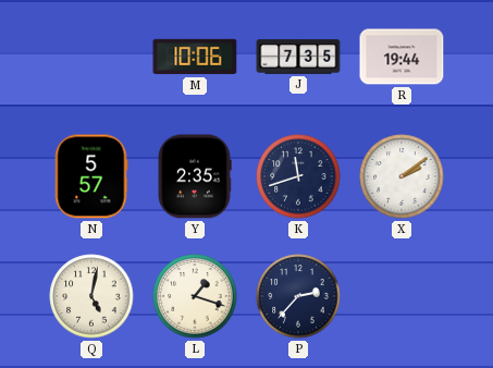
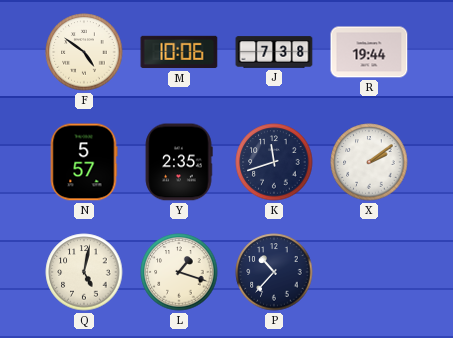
F: none -> 4:51 (84, 52)
J: 7:35 -> 7:38 (274, 52)
P: 2:37 -> 10:37 (274, 272)
